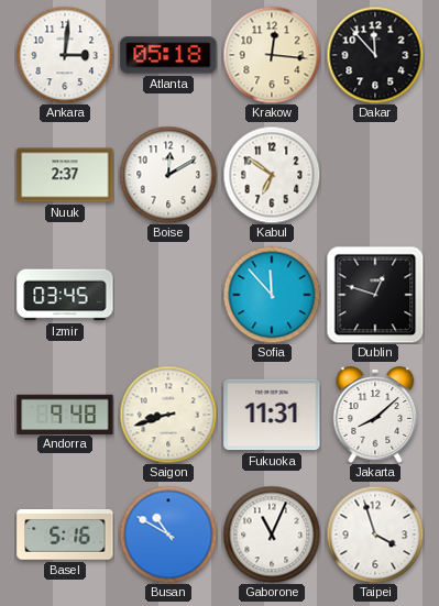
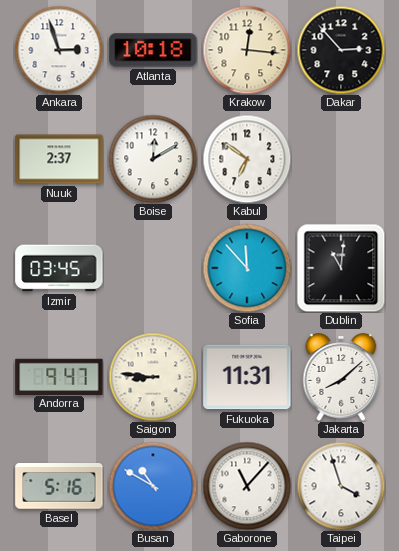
Ankara: 3:01 -> 2:57 (59, 50)
Atlanta: 05:18 -> 10:18 (153, 50)
Dakar: 11:53 -> 2:53 (341, 50)
Dublin: 12:48 -> 11:01 (341, 268)
Andorra: 9:48 -> 9:47 (59, 376)
Saigon: 8:42 -> 8:46 (153, 377)
Gaborone: 11:04 -> 11:07 (247, 486)
